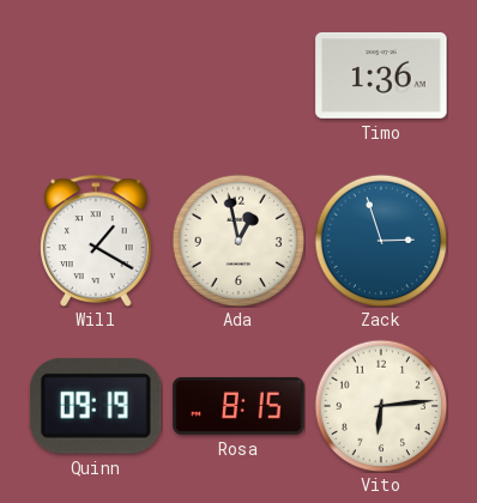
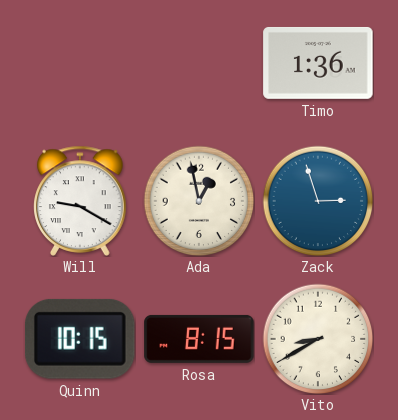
Will: 1:20 -> 9:20 (80, 201)
Quinn: 09:19 -> 10:15 (80, 339)
Vito: 6:14 -> 8:40 (318, 339)
